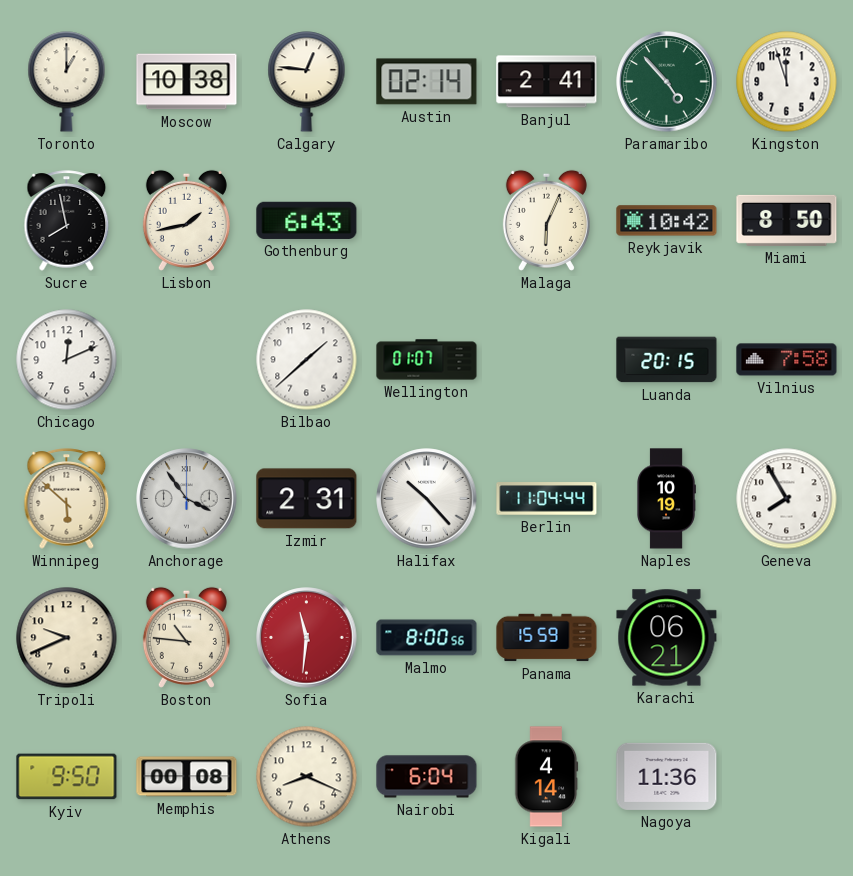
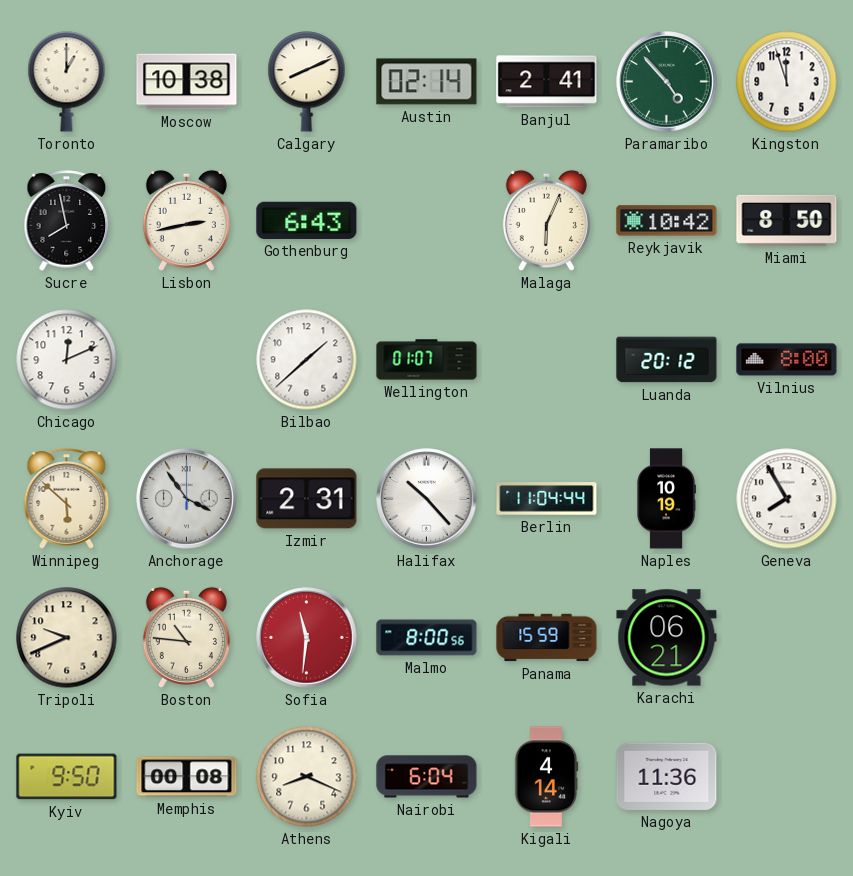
Calgary: 12:46 -> 8:11 (307, 82)
Lisbon: 1:43 -> 2:43 (186, 220)
Luanda: 20:15 -> 20:12 (667, 360)
Vilnius: 7:58 -> 8:00 (787, 360)
